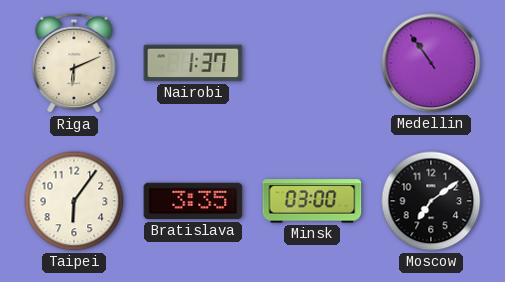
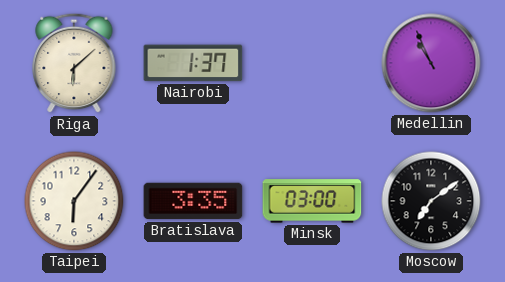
Riga: 6:11 -> 6:08 (74, 63)
Medellin: 10:54 -> 10:56 (431, 63)
